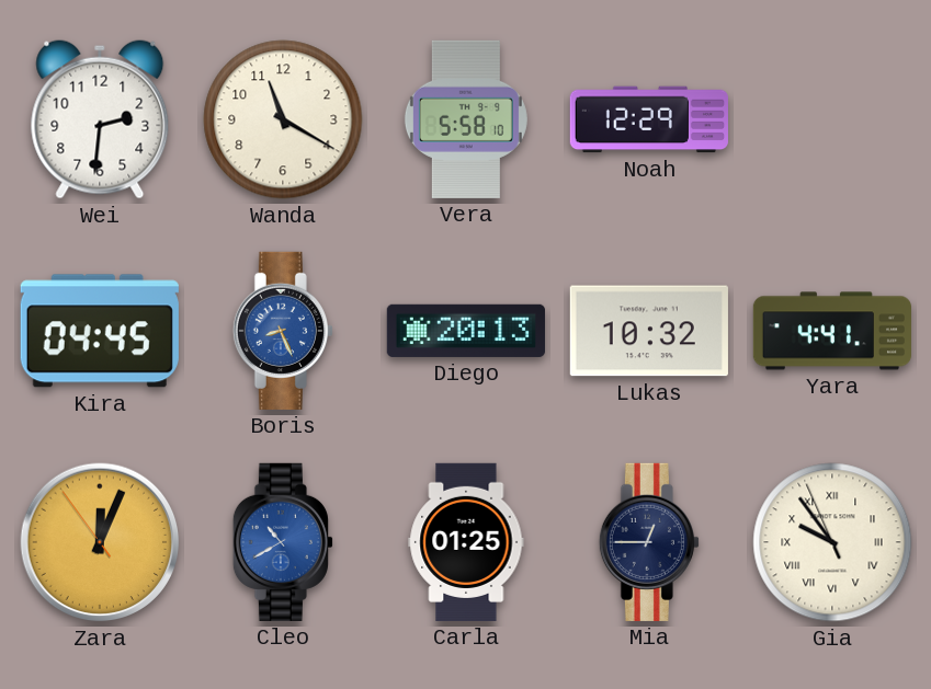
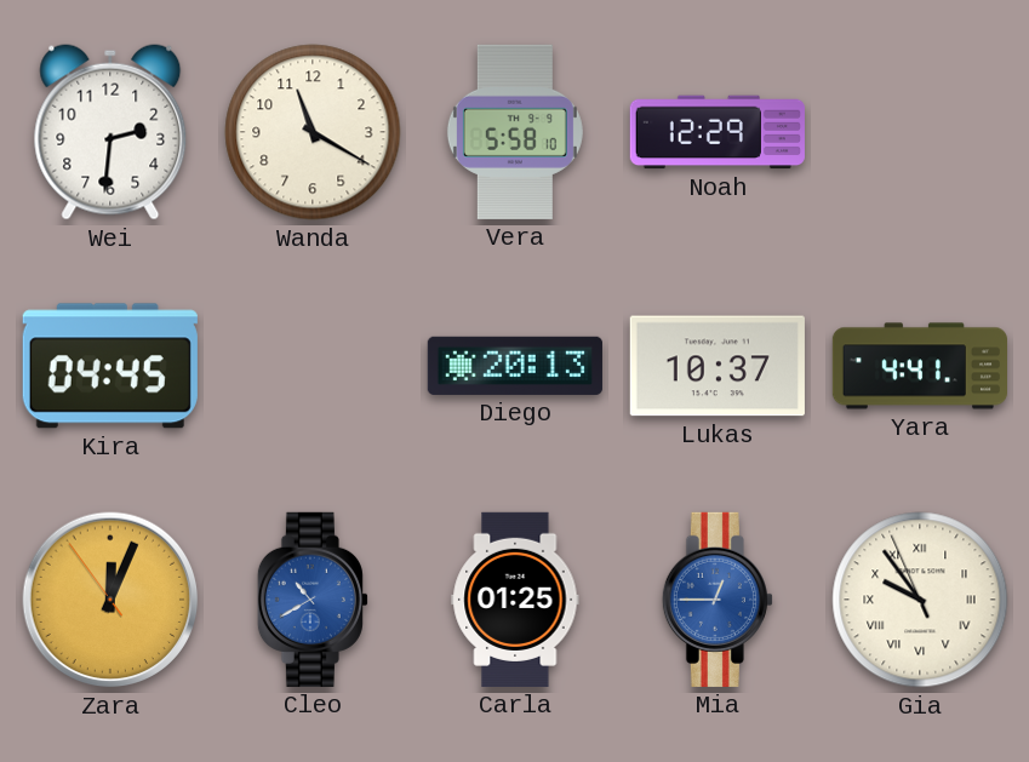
Boris: 8:26 -> none (283, 331)
Lukas: 10:32 -> 10:37 (718, 366)
Mia dial: navy -> blue (718, 600)
